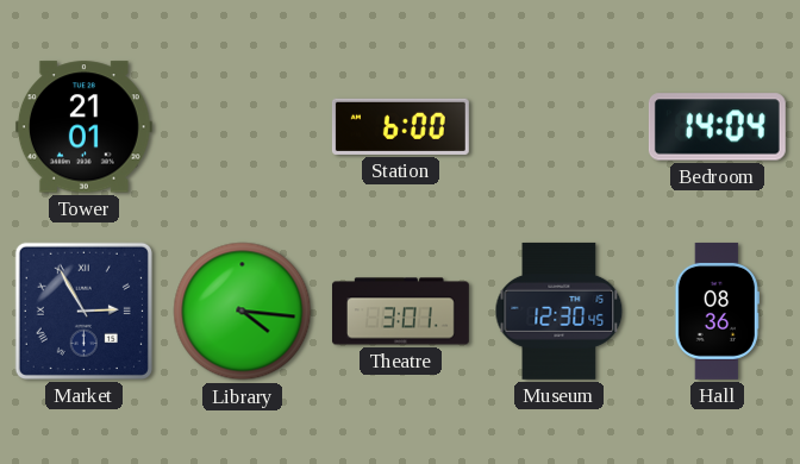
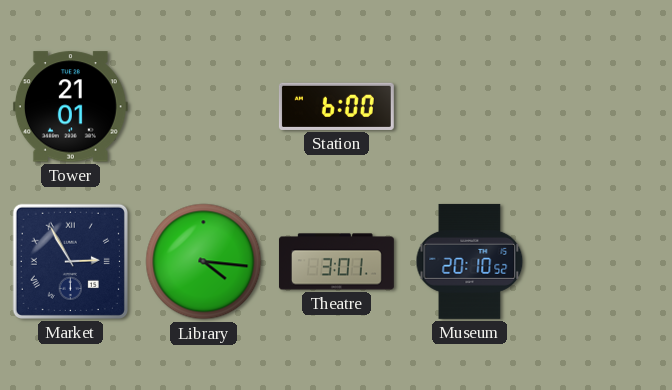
Bedroom: 14:04 -> none (717, 127)
Museum: 12:30 -> 20:10 (470, 261)
Hall: 08:36 -> none (717, 311)
